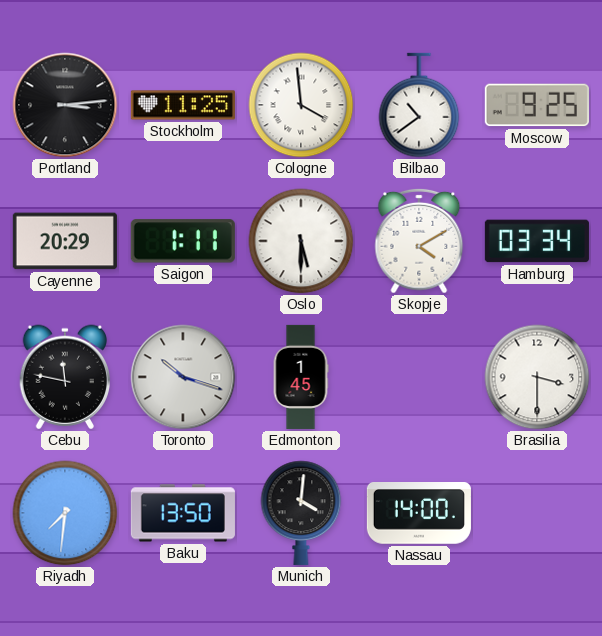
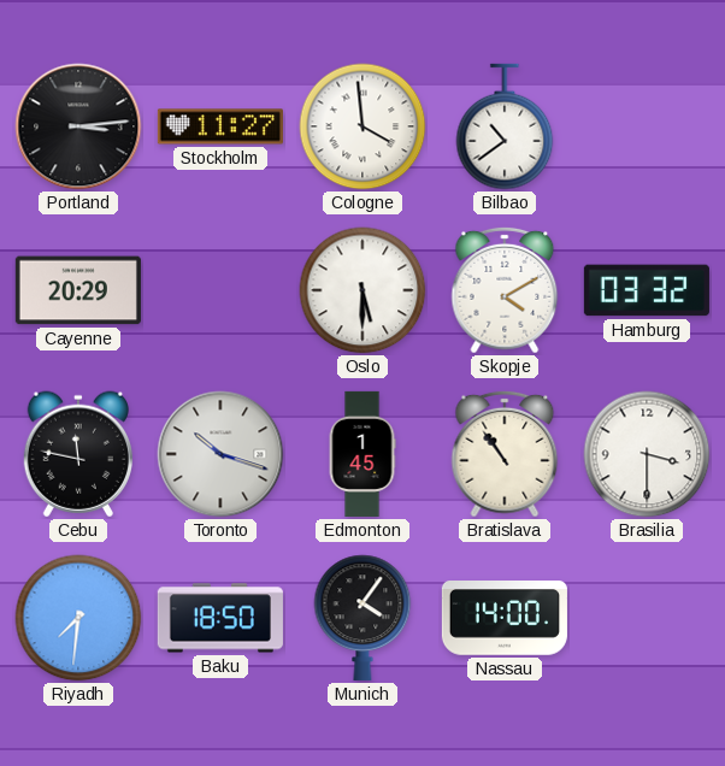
Stockholm: 11:25 -> 11:27 (220, 126)
Moscow: 9:25 -> none (537, 105)
Saigon: 1:11 -> none (183, 241)
Hamburg: 03:34 -> 03:32 (647, 290)
Bratislava: none -> 10:54 (505, 454)
Baku: 13:50 -> 18:50 (220, 618)
Munich: 4:01 -> 4:06 (362, 618)
